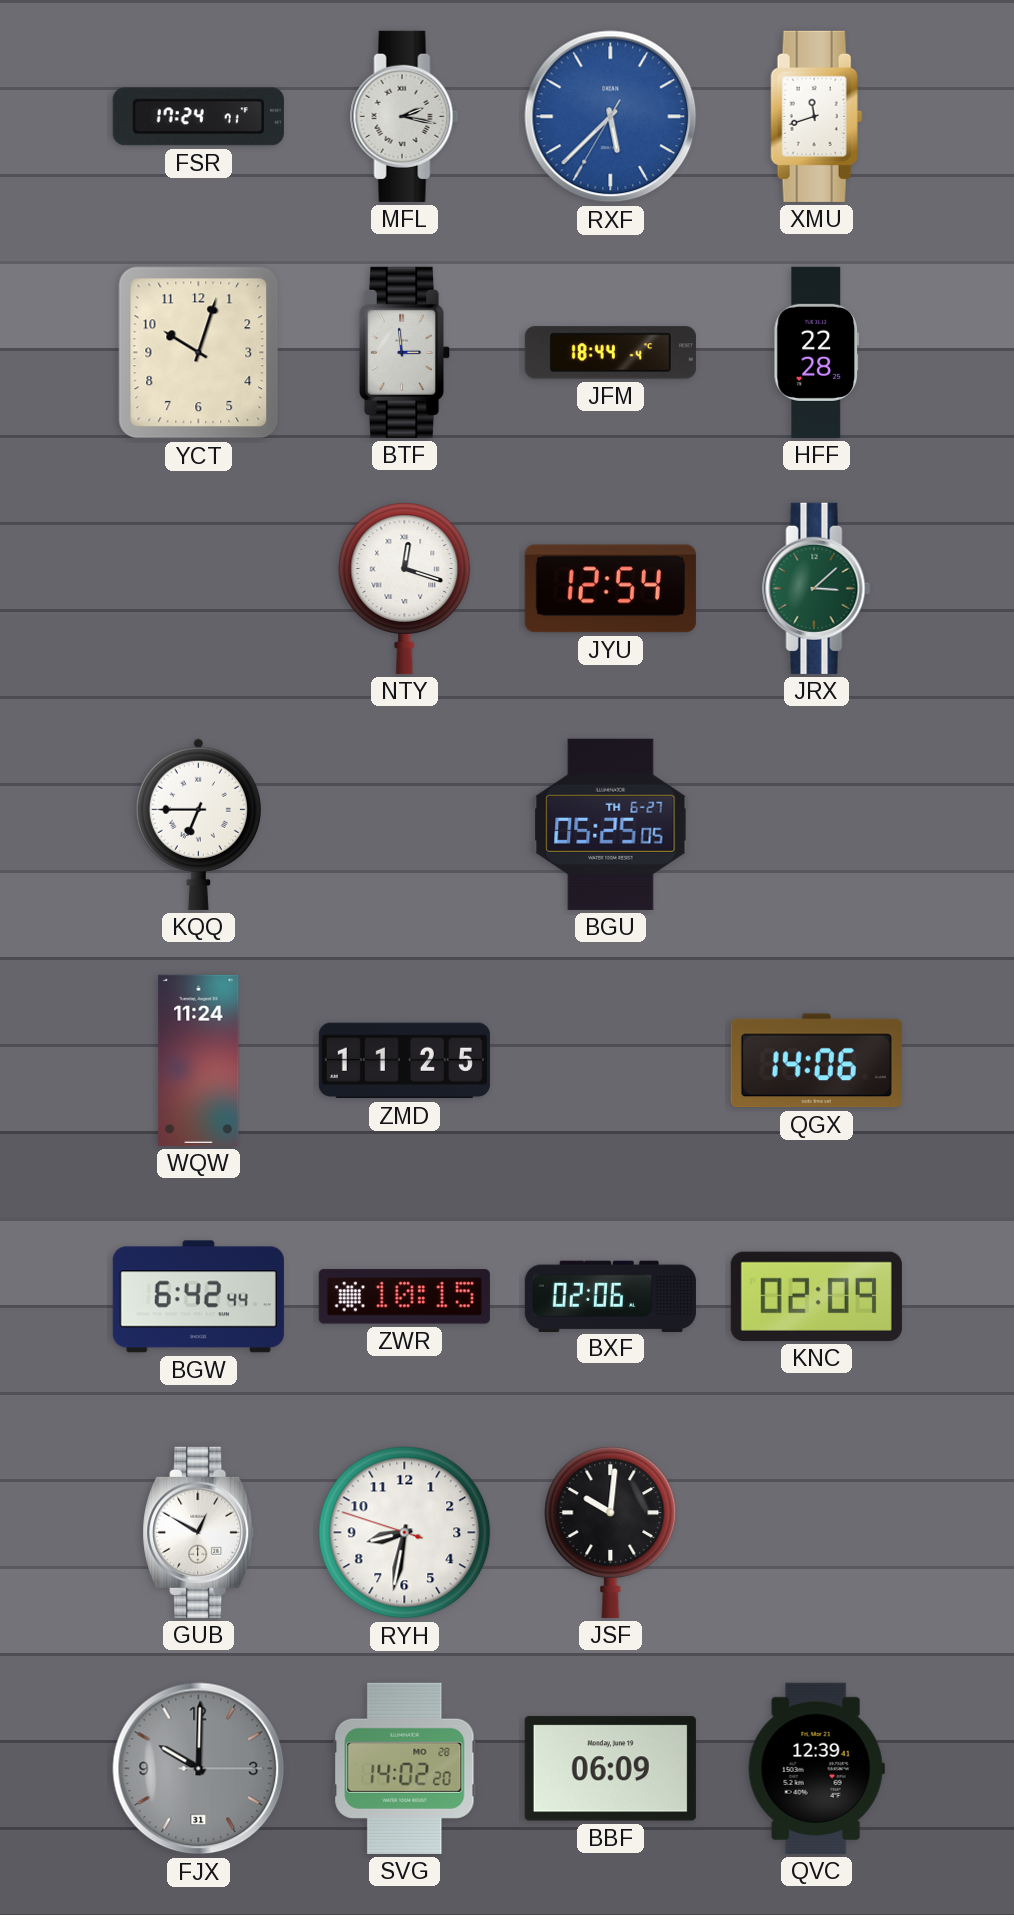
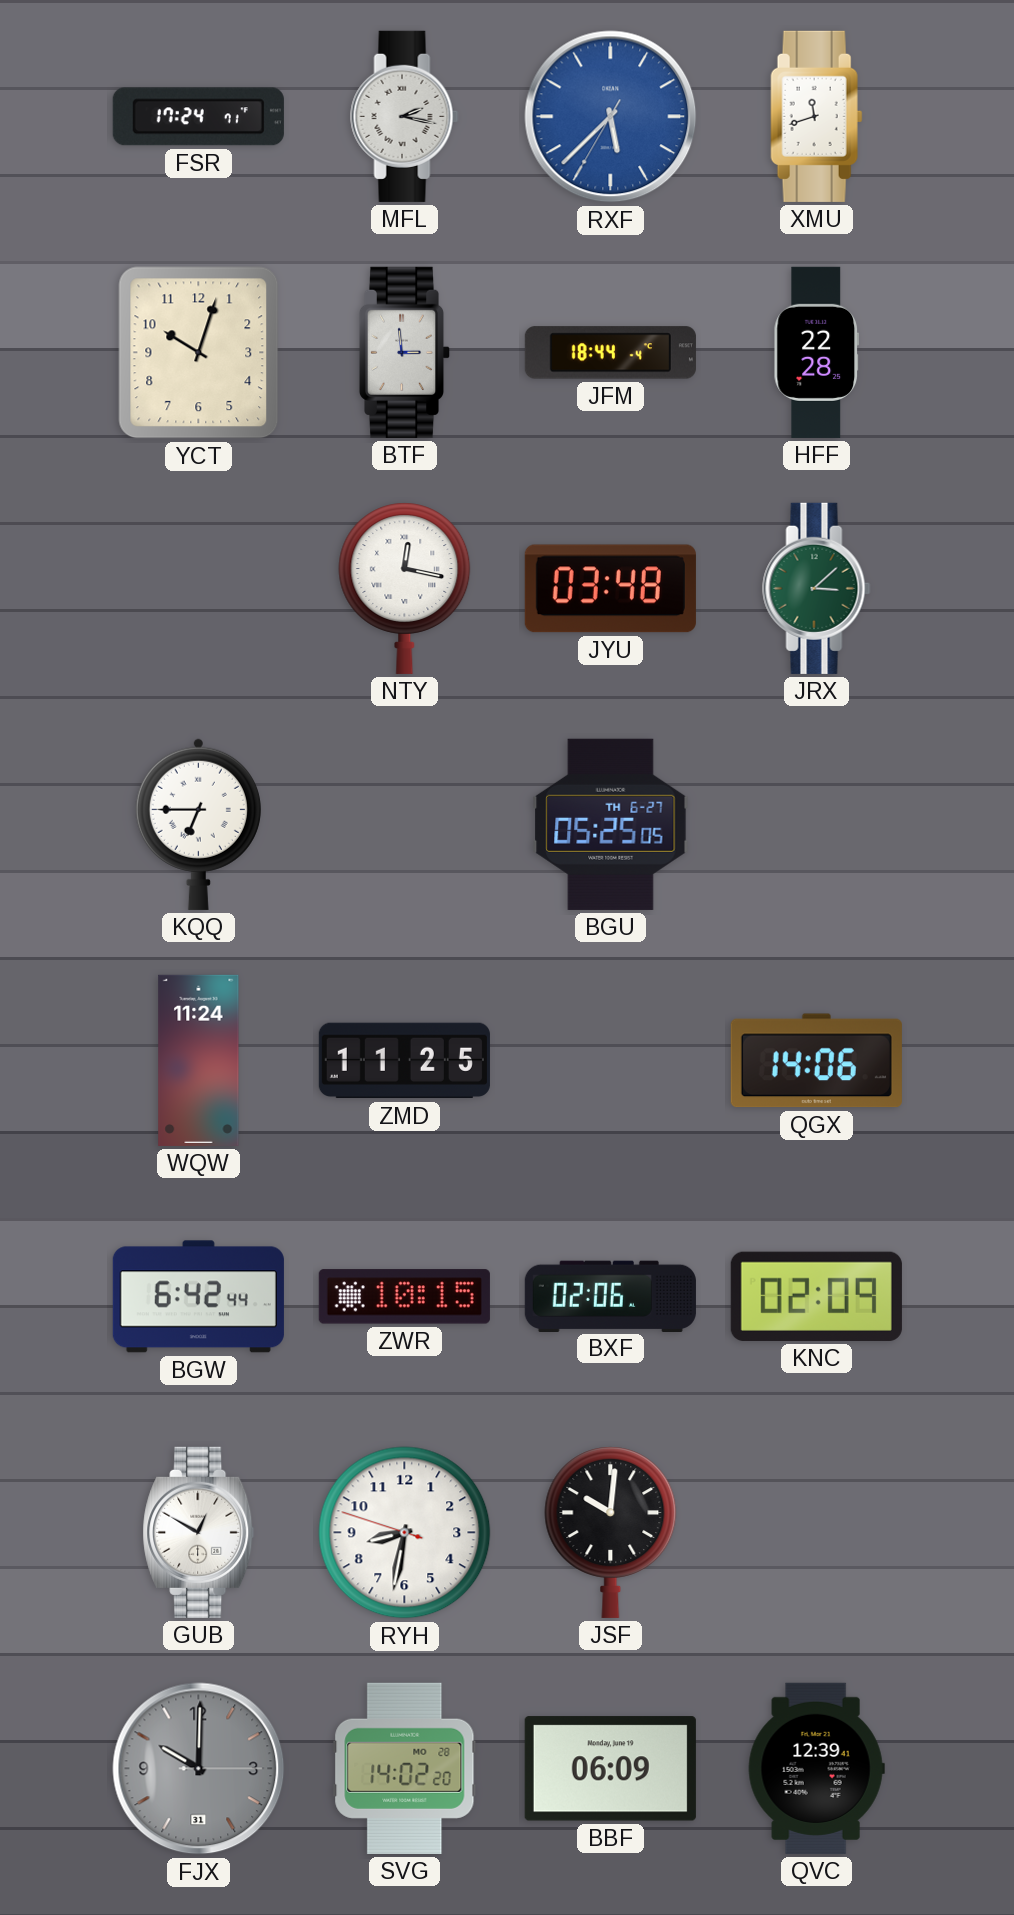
NTY: 12:18 -> 12:17 (405, 588)
JYU: 12:54 -> 03:48 (610, 589)
